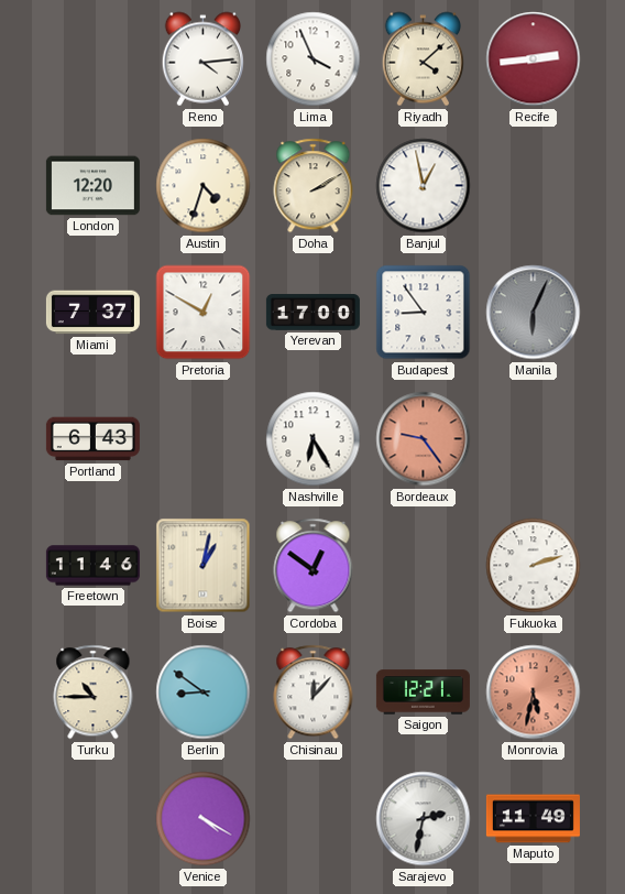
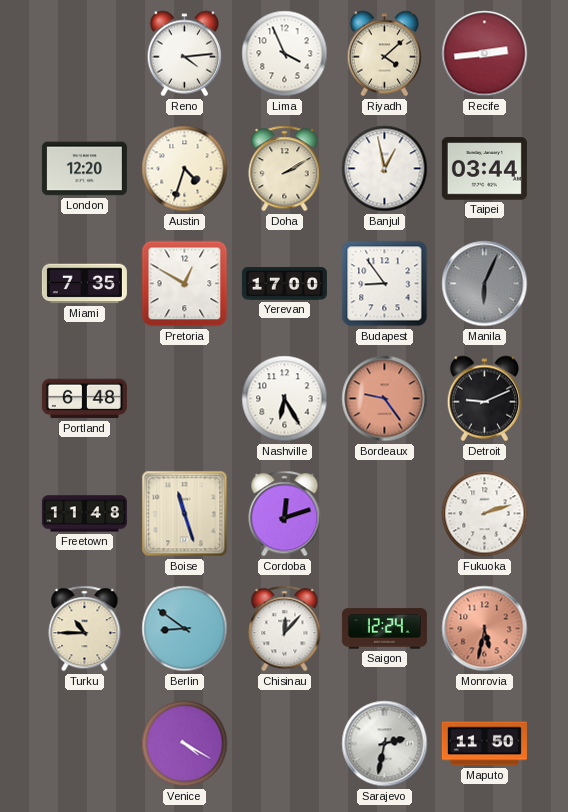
Taipei: none -> 03:44 (484, 169)
Miami: 7:37 -> 7:35 (84, 284)
Portland: 6:43 -> 6:48 (84, 399)
Detroit: none -> 9:11 (484, 399)
Freetown: 11:46 -> 11:48 (84, 514)
Boise: 1:02 -> 11:27 (185, 514)
Cordoba: 12:51 -> 12:12 (285, 514)
Saigon: 12:21 -> 12:24 (384, 629)
Maputo: 11:49 -> 11:50 (484, 744)
